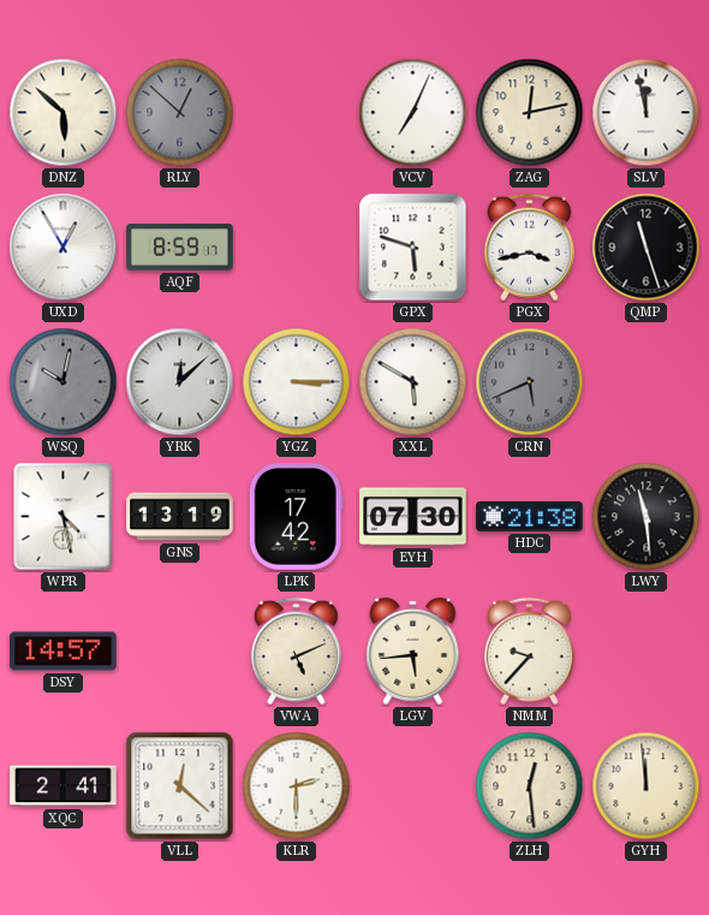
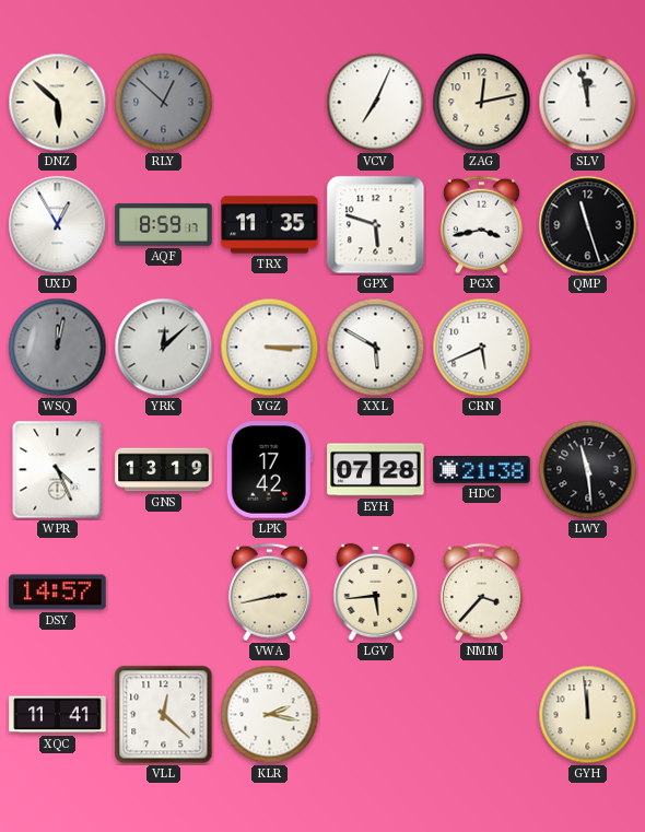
TRX: none -> 11:35 (270, 225)
WSQ: 10:02 -> 12:02 (58, 348)
CRN dial: grey -> white (482, 348)
WPR: 4:28 -> 4:26 (58, 470)
EYH: 07:30 -> 07:28 (376, 470)
VWA: 5:11 -> 2:43 (269, 593)
NMM: 9:37 -> 3:37 (481, 593)
XQC: 2:41 -> 11:41 (58, 715)
KLR: 2:30 -> 2:17 (270, 715)
ZLH: 12:29 -> none (530, 786)
